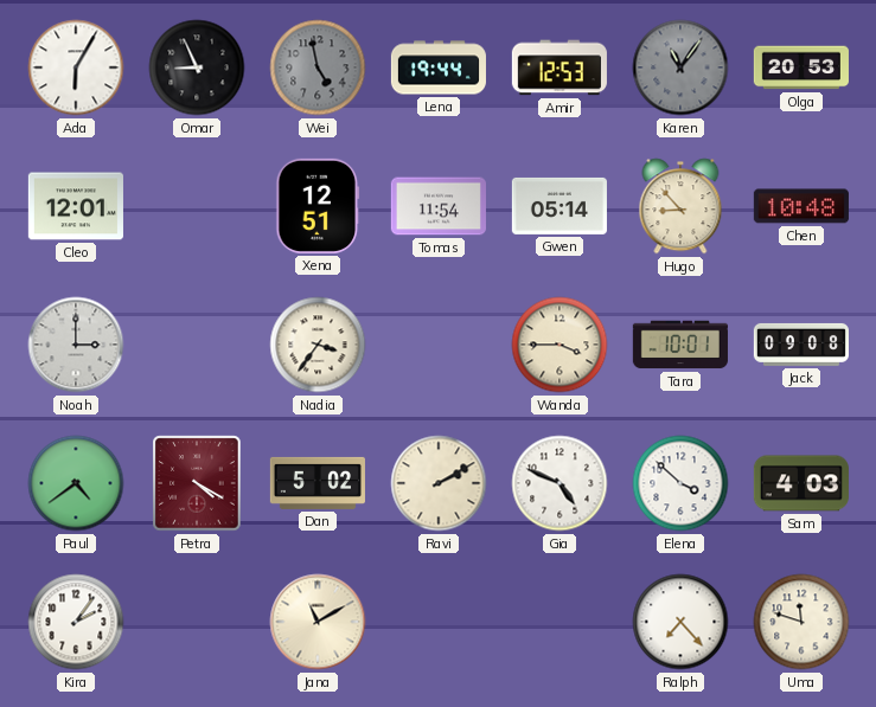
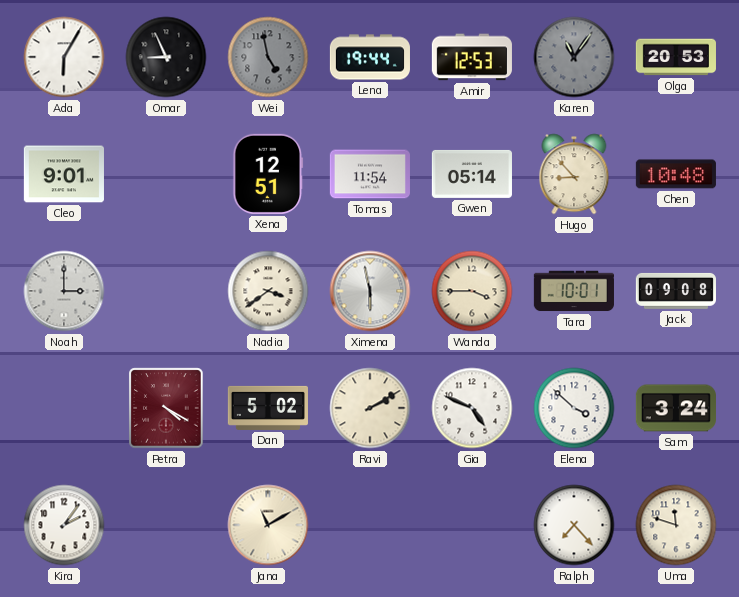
Cleo: 12:01 -> 9:01 (64, 174)
Nadia: 3:36 -> 3:39 (268, 291)
Ximena: none -> 5:58 (370, 291)
Paul: 4:39 -> none (76, 483)
Sam: 4:03 -> 3:24 (676, 408)
